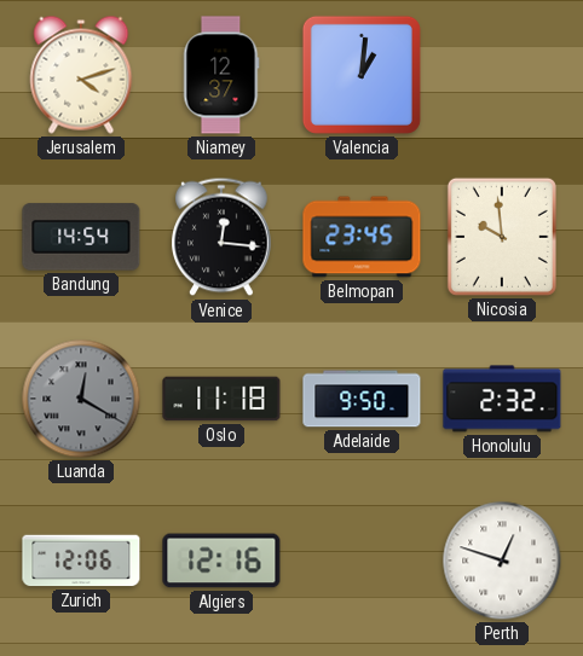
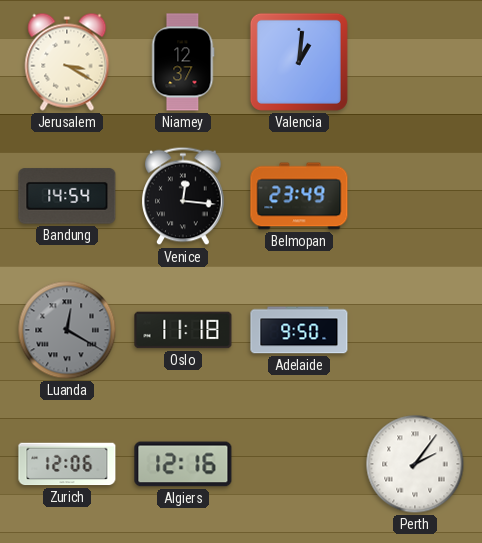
Jerusalem: 4:12 -> 3:20 (67, 62)
Belmopan: 23:45 -> 23:49 (299, 196)
Nicosia: 9:59 -> none (502, 237)
Honolulu: 2:32 -> none (502, 399)
Perth: 12:48 -> 2:06 (415, 464)
